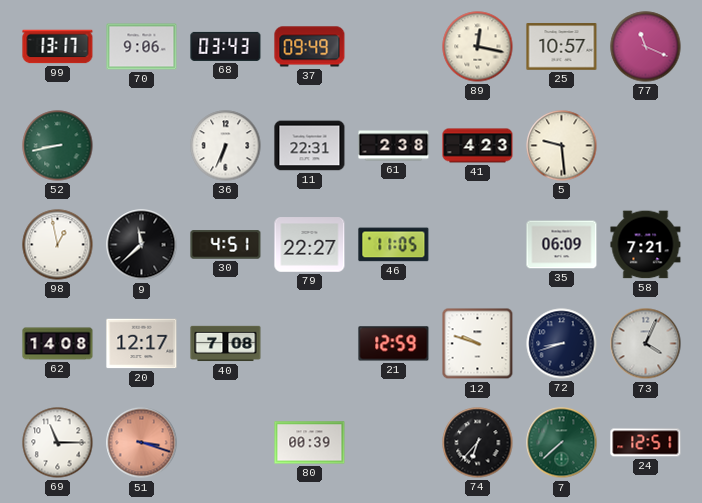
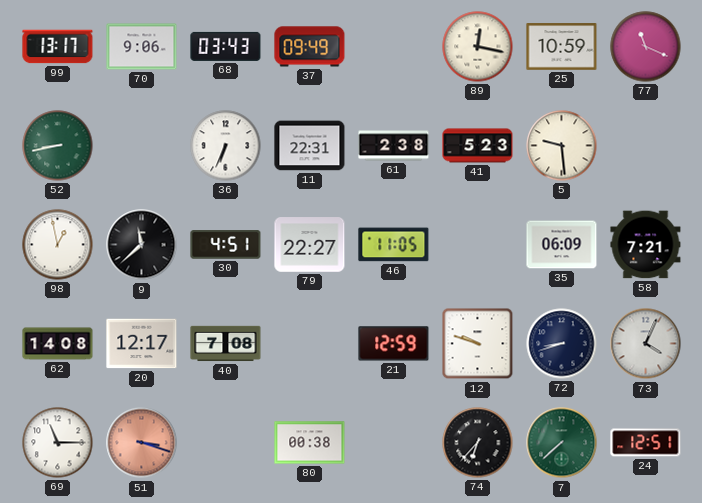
25: 10:57 -> 10:59 (562, 47)
41: 4:23 -> 5:23 (478, 146)
80: 00:39 -> 00:38 (310, 443)
